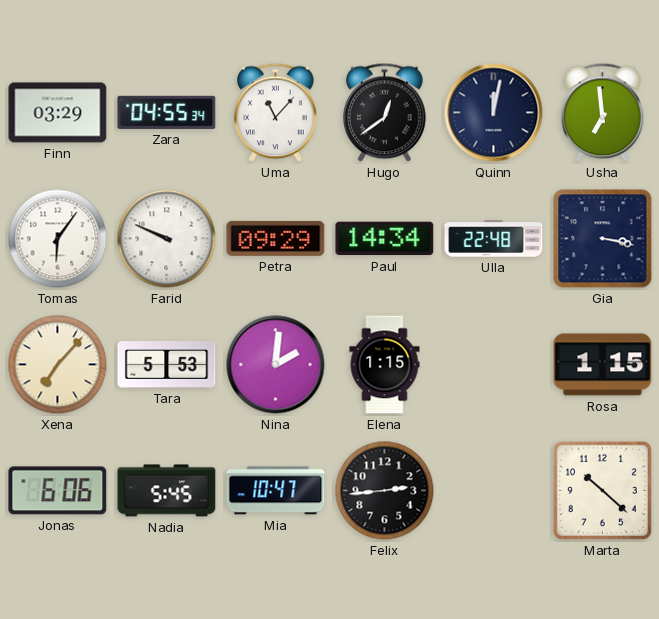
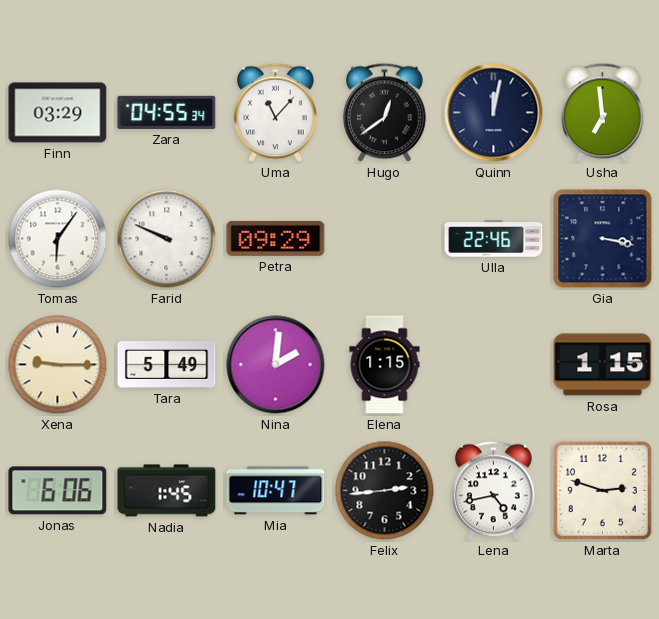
Paul: 14:34 -> none (385, 239)
Ulla: 22:48 -> 22:46 (494, 239)
Xena: 7:07 -> 9:15 (58, 365)
Tara: 5:53 -> 5:49 (167, 365)
Nadia: 5:45 -> 1:45 (167, 491)
Lena: none -> 4:43 (494, 491)
Marta: 10:22 -> 2:48 (602, 490)
